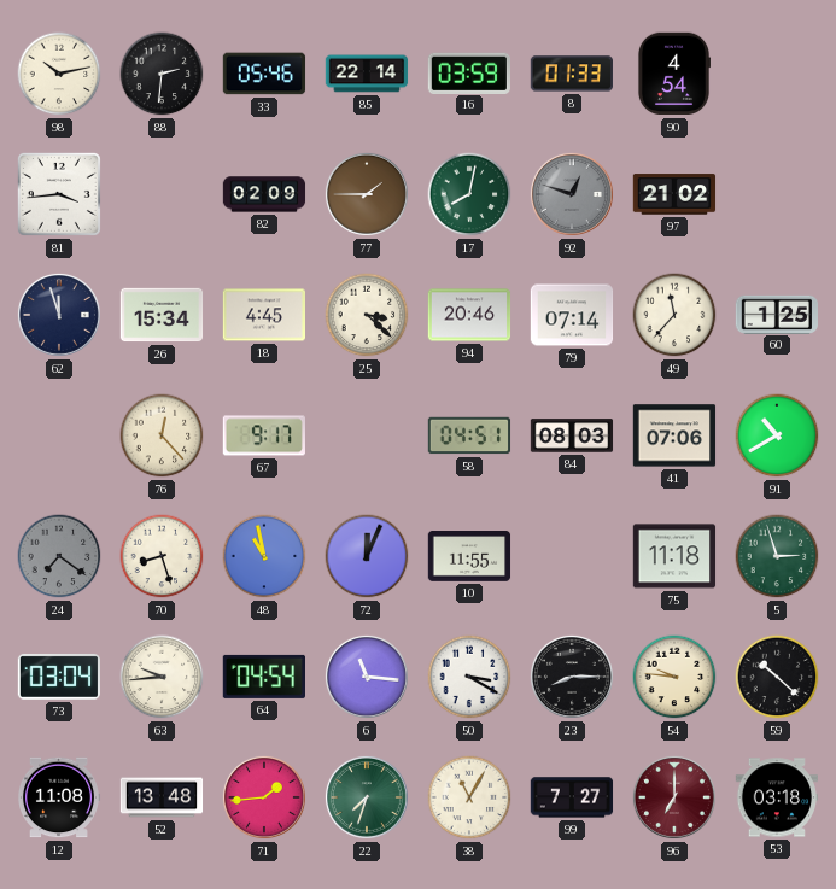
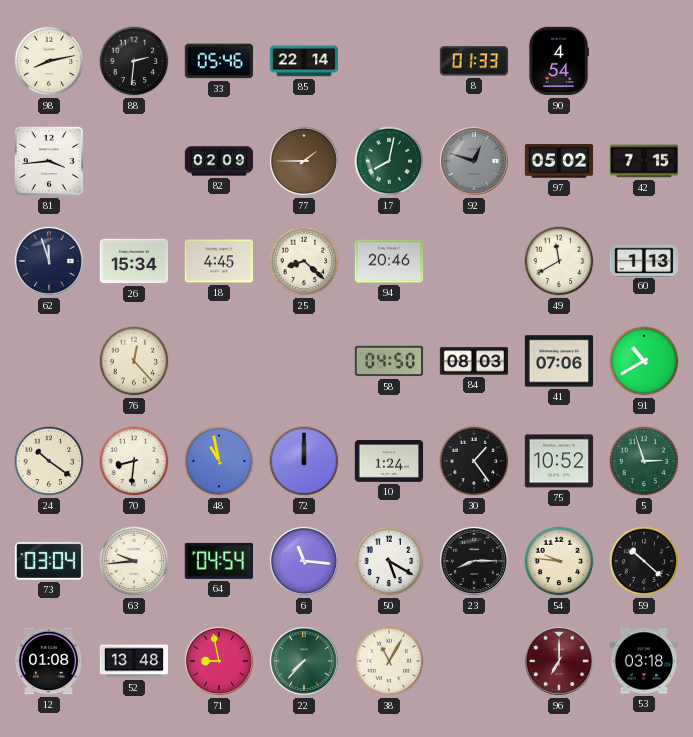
98: 10:13 -> 8:13 (49, 61)
16: 03:59 -> none (469, 72)
97: 21:02 -> 05:02 (559, 161)
42: none -> 7:15 (644, 161)
25: 3:22 -> 8:22 (304, 261)
79: 07:14 -> none (572, 315)
49: 11:37 -> 11:40 (559, 261)
60: 1:25 -> 1:13 (643, 260)
67: 9:17 -> none (264, 435)
58: 04:51 -> 04:50 (389, 361)
24: 7:21 -> 10:21 (49, 461)
24 dial: grey -> cream (49, 461)
70: 8:27 -> 8:31 (134, 461)
72: 12:04 -> 12:00 (304, 461)
10: 11:55 -> 1:24 (389, 461)
30: none -> 1:24 (474, 461)
75: 11:18 -> 10:52 (559, 461)
50: 3:20 -> 5:20 (389, 561)
12: 11:08 -> 01:08 (49, 661)
71: 1:44 -> 8:58 (219, 661)
22: 7:33 -> 7:37 (304, 661)
99: 7:27 -> none (572, 797)
